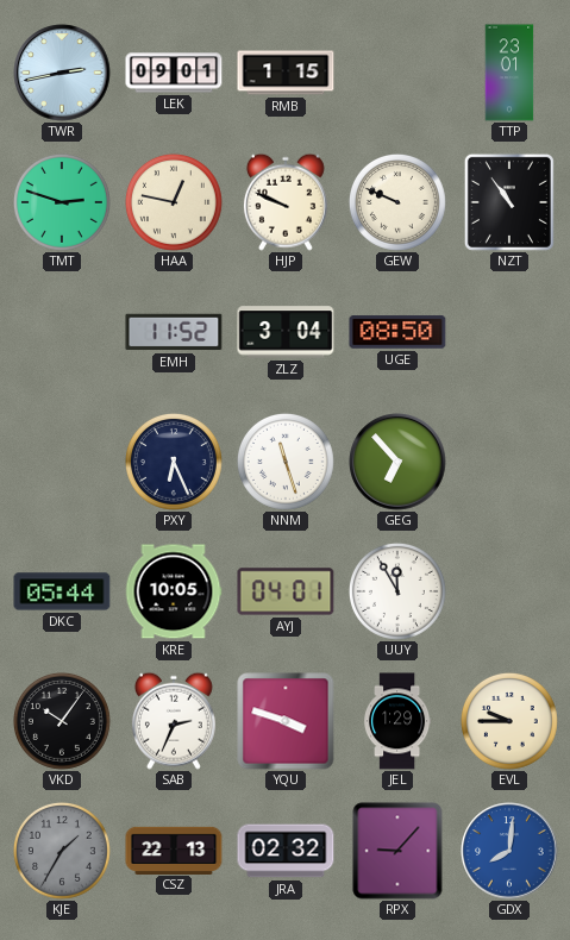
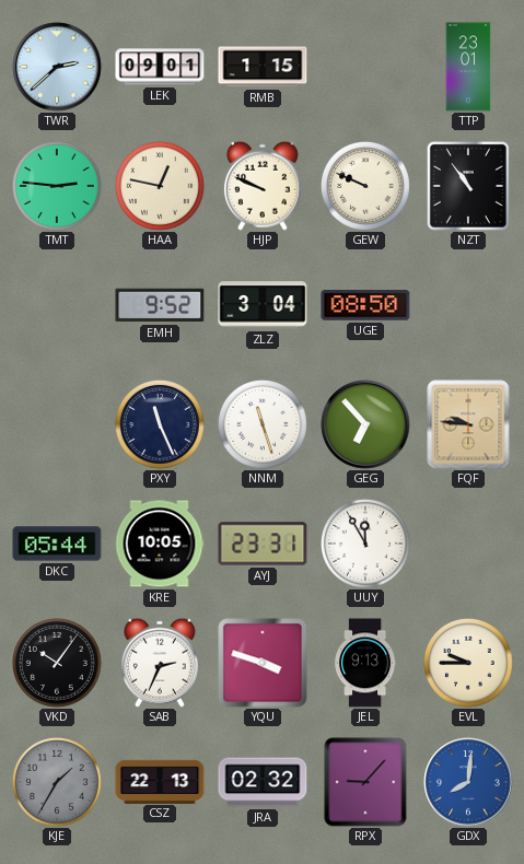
TWR: 2:43 -> 2:38 (57, 67)
TMT: 2:48 -> 2:46 (57, 186)
EMH: 11:52 -> 9:52 (160, 305)
PXY: 6:26 -> 11:26 (160, 424)
FQF: none -> 9:46 (468, 424)
AYJ: 04:01 -> 23:31 (263, 544)
JEL: 1:29 -> 9:13 (366, 663)
